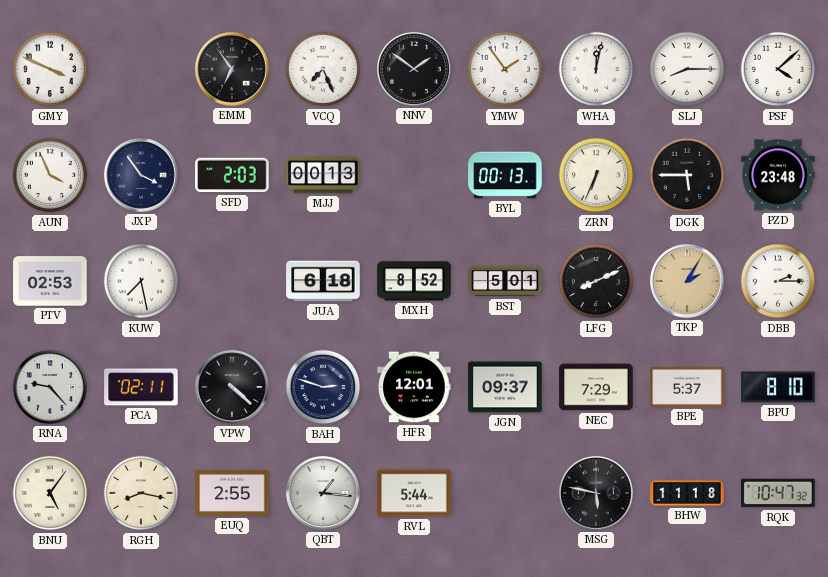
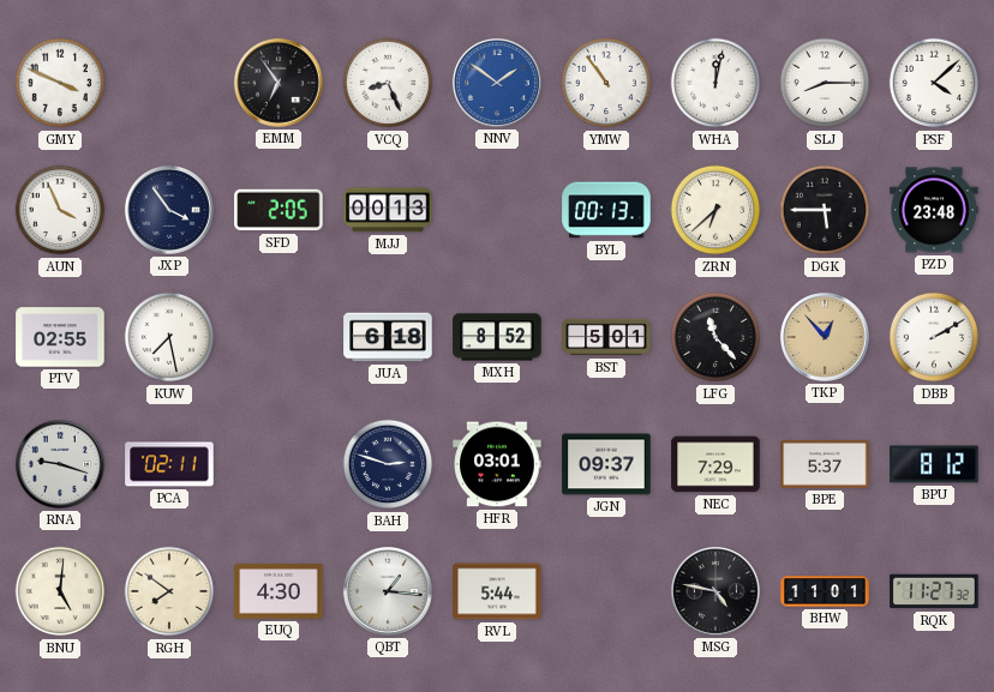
VCQ: 7:26 -> 8:26 (388, 83)
NNV dial: black -> blue (497, 83)
YMW: 1:54 -> 10:54 (606, 83)
SFD: 2:03 -> 2:05 (279, 210)
ZRN: 6:34 -> 6:38 (715, 210)
PTV: 02:53 -> 02:55 (60, 337)
LFG: 8:11 -> 11:23 (715, 337)
TKP: 2:05 -> 12:53 (825, 337)
DBB: 2:15 -> 2:10 (934, 337)
RNA: 9:23 -> 9:18 (60, 464)
VPW: 4:22 -> none (232, 387)
HFR: 12:01 -> 03:01 (497, 464)
BPU: 8:10 -> 8:12 (934, 464)
BNU: 5:06 -> 5:01 (60, 591)
RGH: 8:17 -> 7:51 (169, 591)
EUQ: 2:55 -> 4:30 (279, 591)
MSG: 5:47 -> 4:47 (715, 591)
BHW: 11:18 -> 11:01 (825, 591)
RQK: 10:47 -> 11:27 (934, 591)
